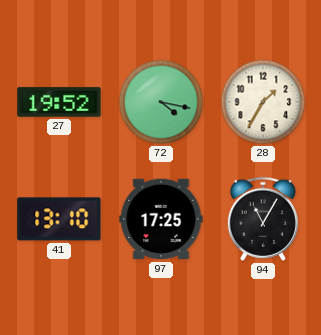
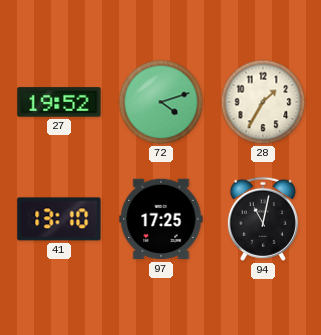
72: 4:17 -> 4:12 (161, 102)
94: 11:05 -> 11:02 (263, 219)
